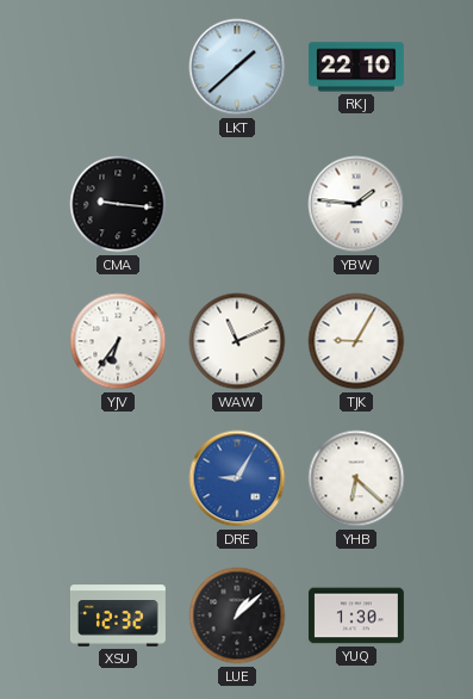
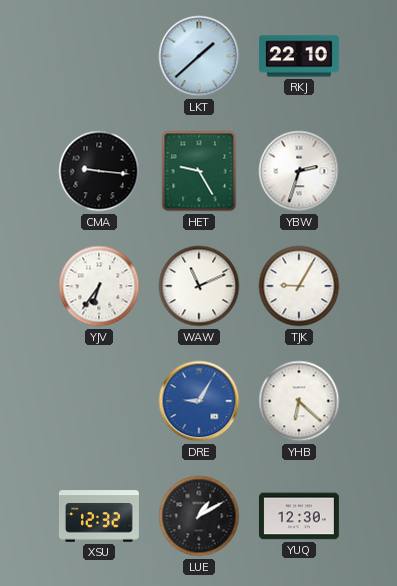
HET: none -> 9:25 (199, 171)
YBW: 1:46 -> 2:33 (299, 171)
LUE: 1:08 -> 1:10 (199, 516)
YUQ: 1:30 -> 12:30 (299, 516)
